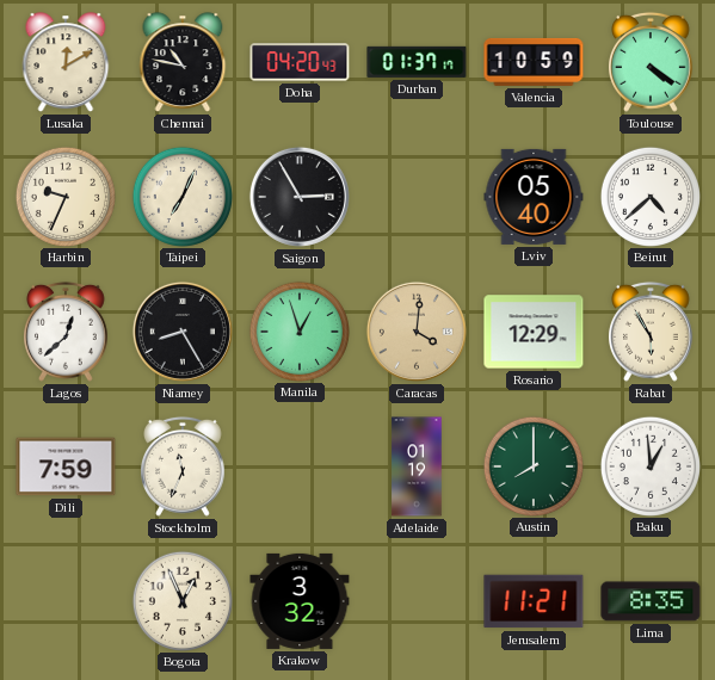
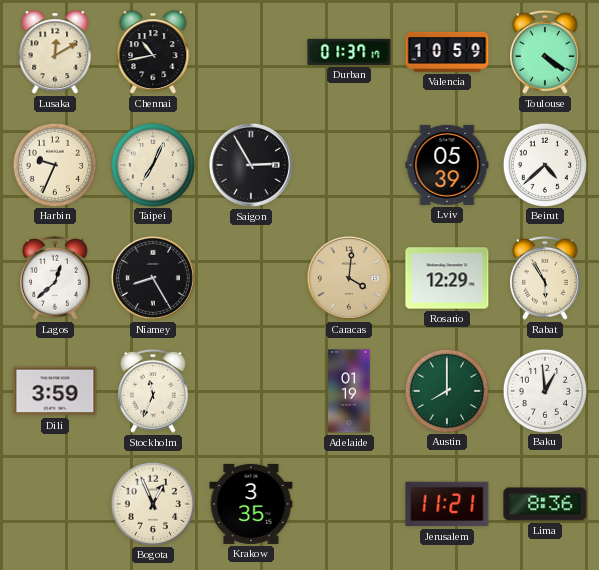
Chennai: 10:47 -> 10:43 (153, 52)
Doha: 04:20 -> none (300, 62)
Lviv: 05:40 -> 05:39 (447, 165)
Manila: 12:57 -> none (298, 330)
Dili: 7:59 -> 3:59 (55, 391)
Krakow: 3:32 -> 3:35 (251, 504)
Lima: 8:35 -> 8:36 (545, 504)
